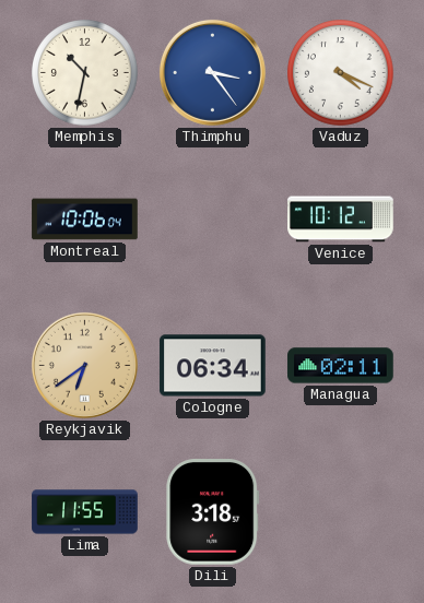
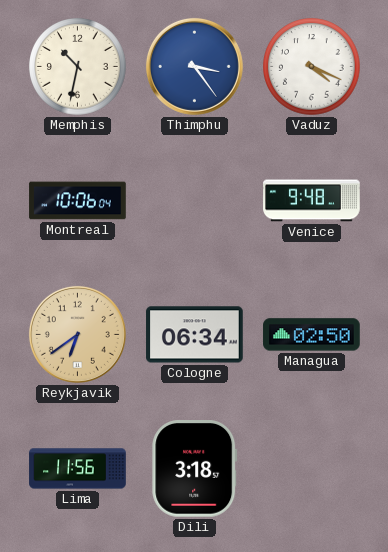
Venice: 10:12 -> 9:48 (312, 201)
Managua: 02:11 -> 02:50 (312, 335)
Lima: 11:55 -> 11:56 (78, 469)
